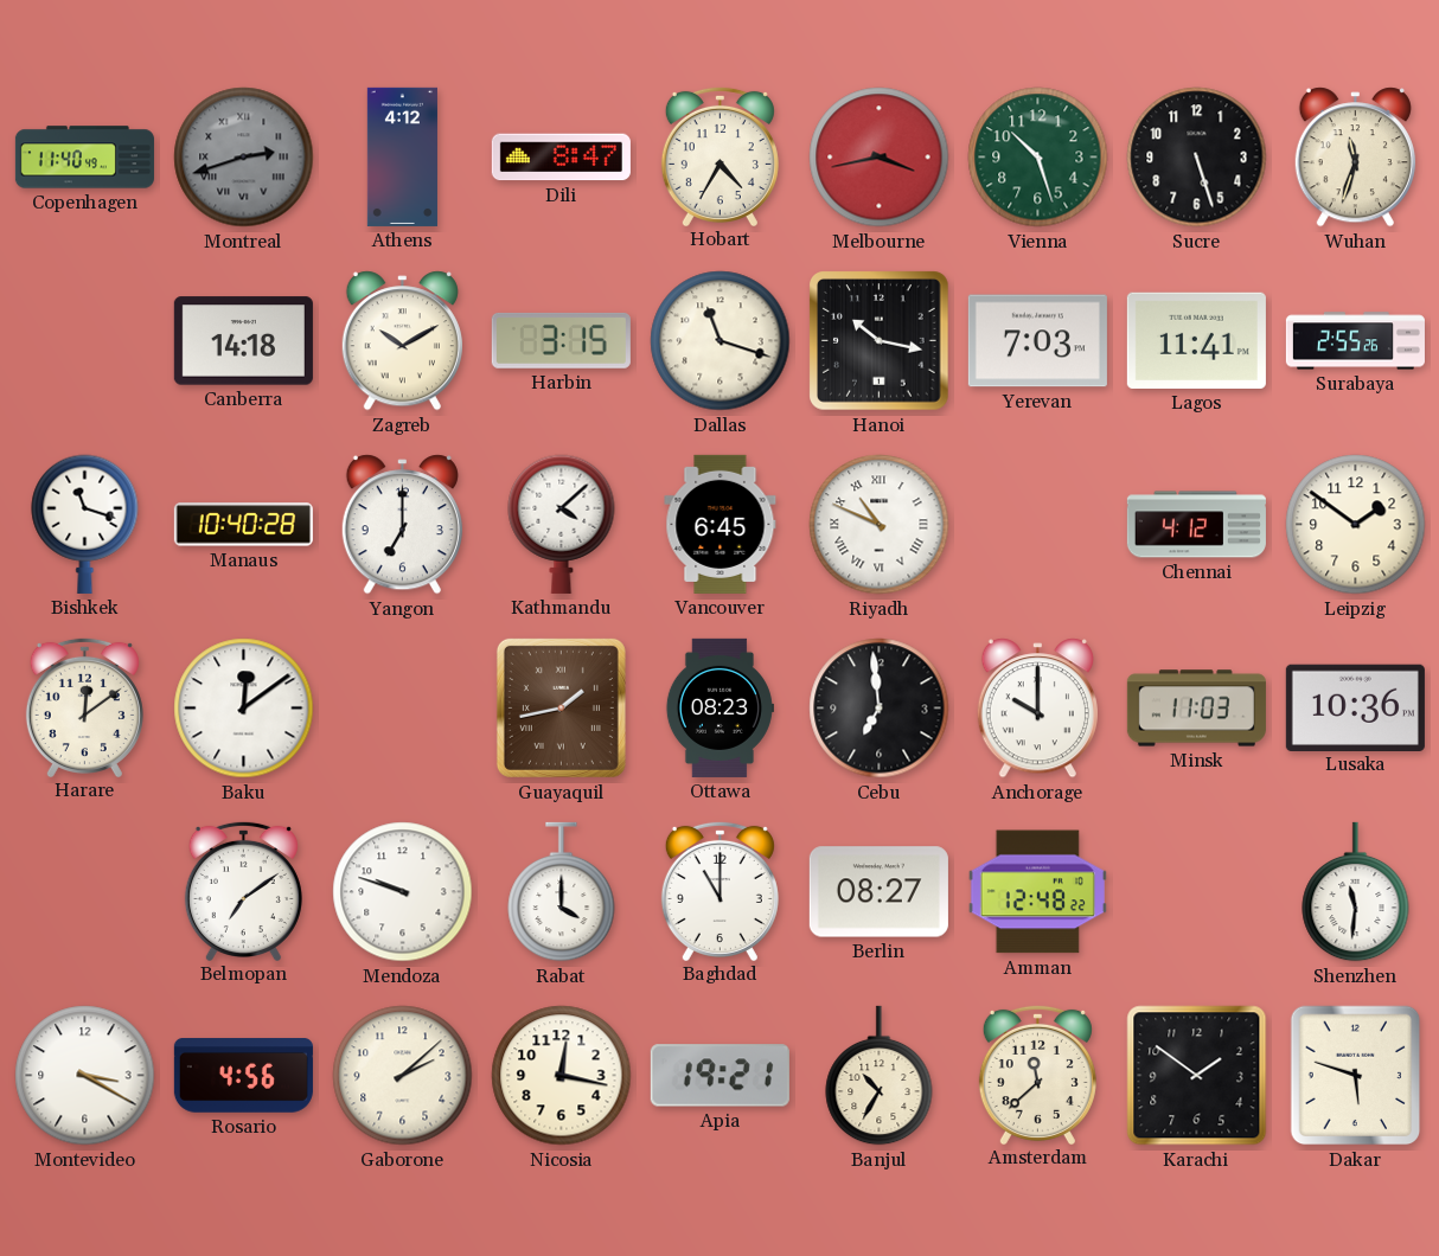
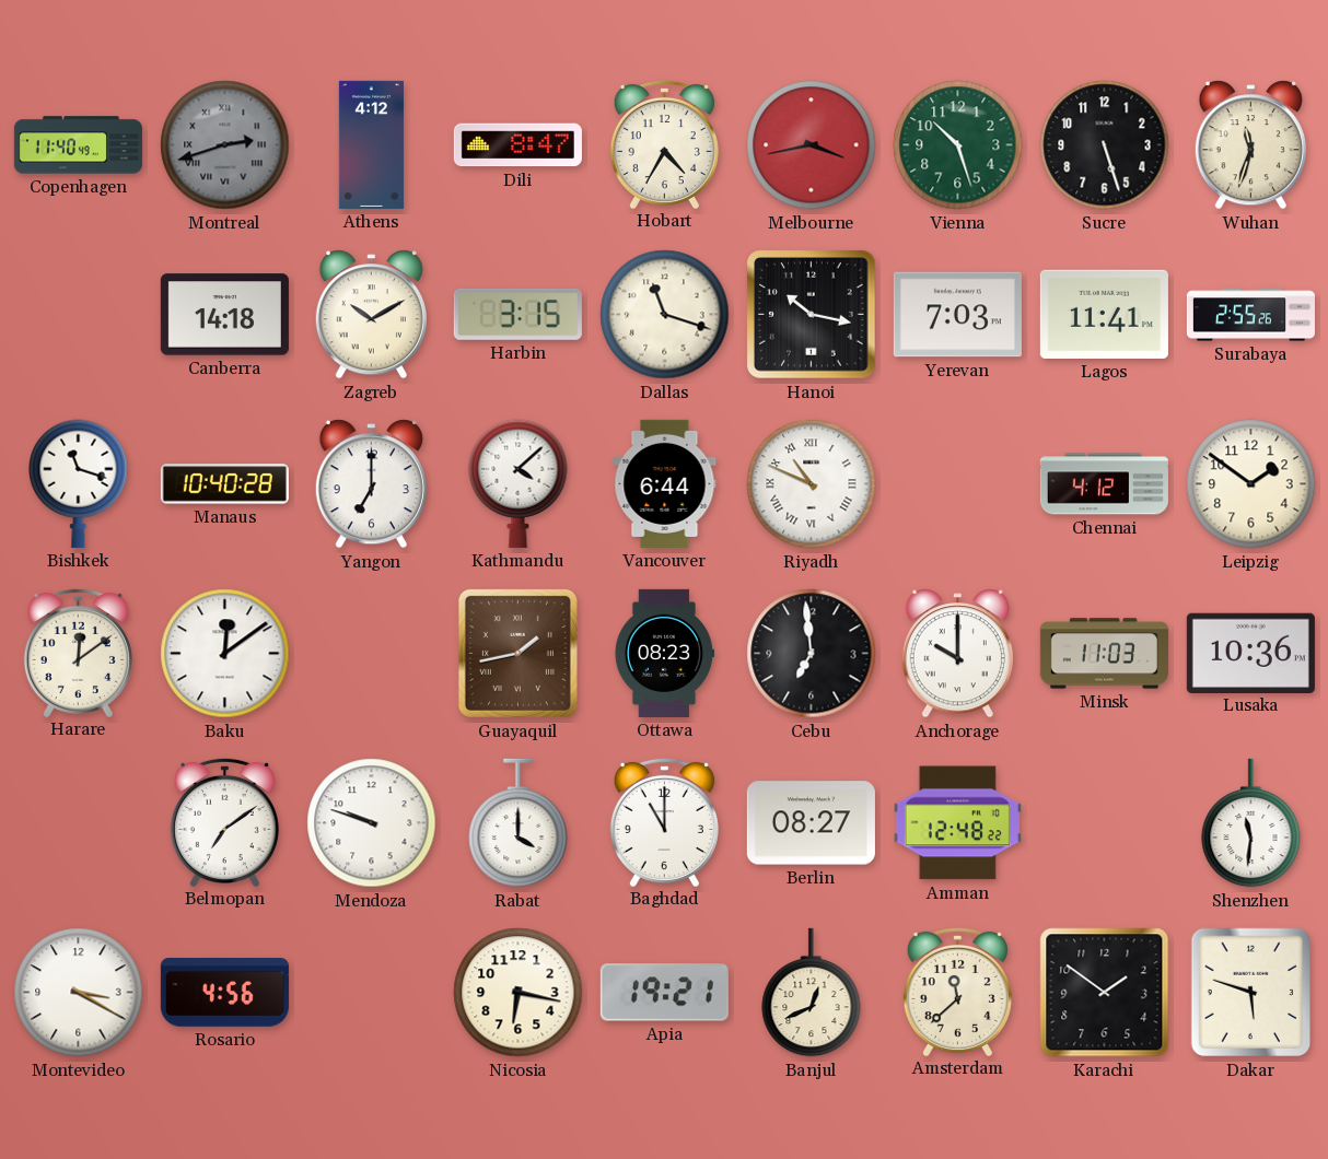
Vancouver: 6:45 -> 6:44 (665, 483)
Gaborone: 2:08 -> none (403, 1076)
Nicosia: 12:17 -> 6:17 (519, 993)
Banjul: 10:35 -> 12:41 (812, 993)
